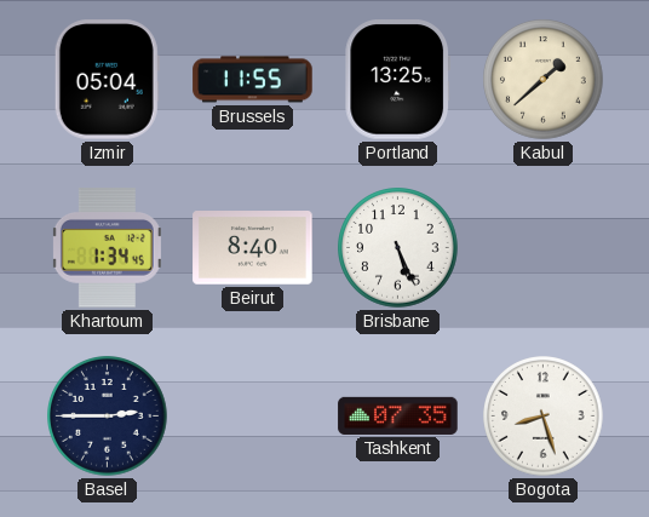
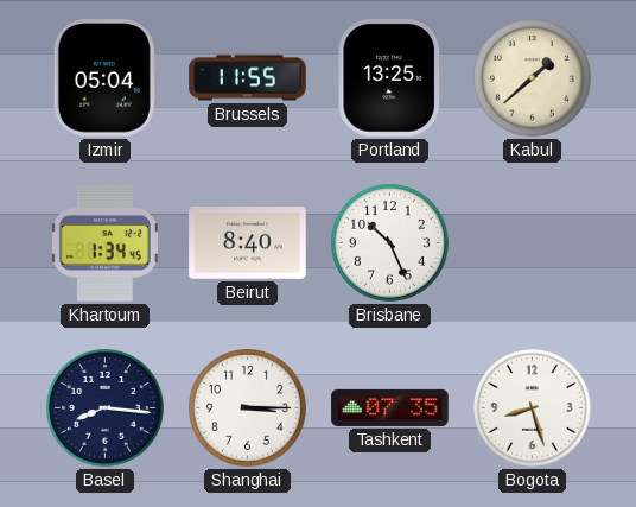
Brisbane: 5:26 -> 10:26 (390, 243)
Basel: 2:45 -> 8:16 (106, 408)
Shanghai: none -> 3:15 (248, 408)
